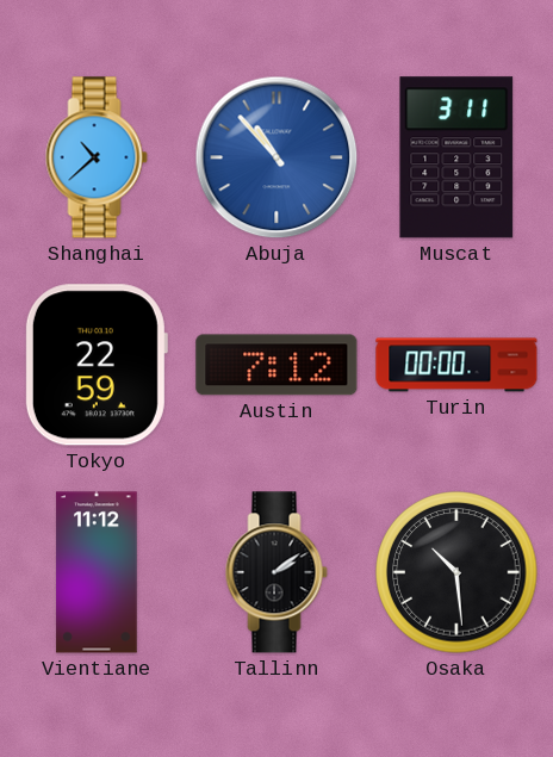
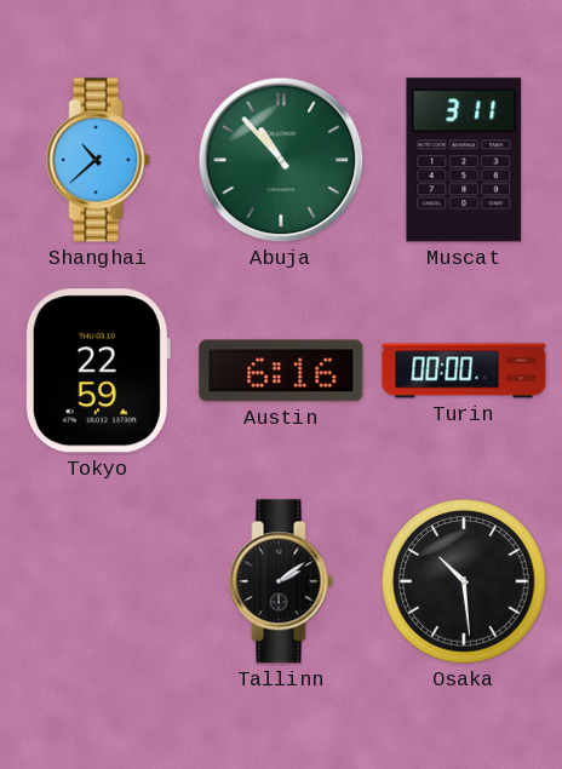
Abuja dial: blue -> green (281, 160)
Austin: 7:12 -> 6:16 (281, 371)
Vientiane: 11:12 -> none (97, 572)
